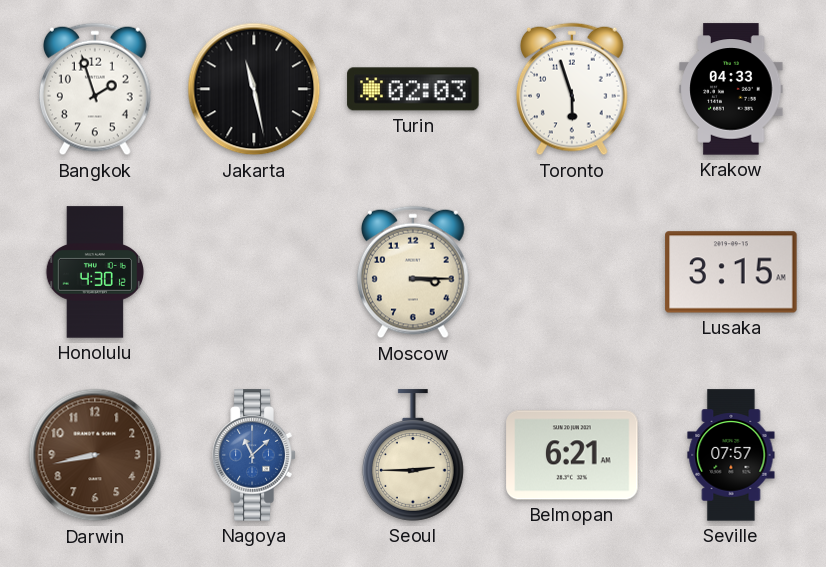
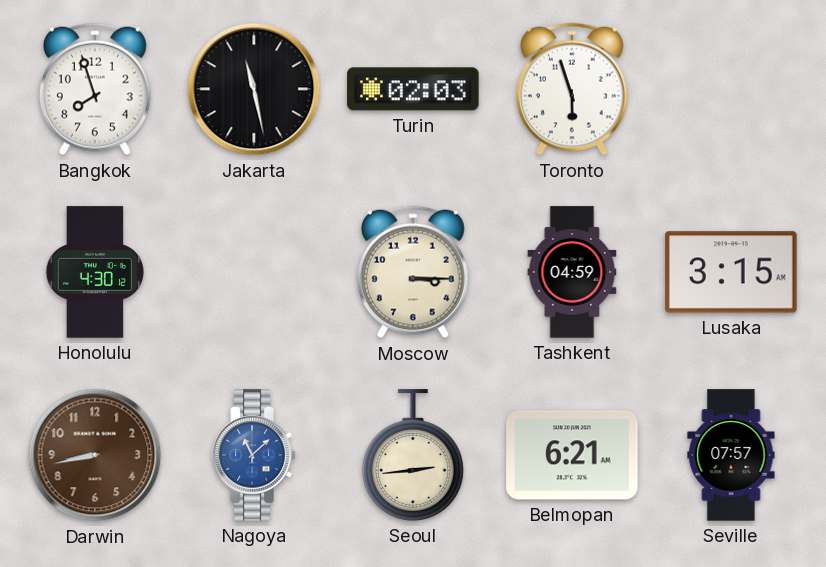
Bangkok: 1:57 -> 7:57 (96, 89)
Krakow: 04:33 -> none (731, 89)
Tashkent: none -> 04:59 (572, 272)
Seoul: 2:45 -> 2:44 (413, 455)
